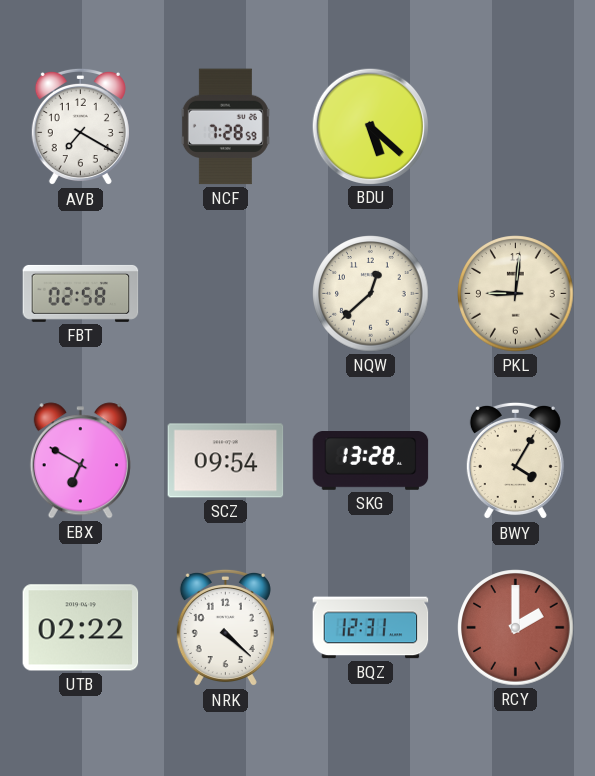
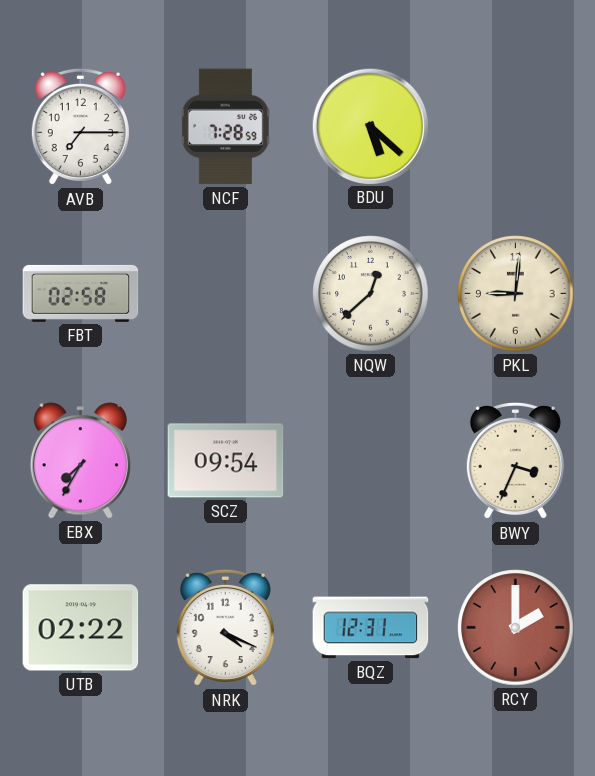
AVB: 7:20 -> 7:15 (80, 127)
EBX: 6:50 -> 7:35 (80, 461)
SKG: 13:28 -> none (371, 461)
BWY: 4:05 -> 3:34 (515, 461)
NRK: 4:22 -> 4:19 (225, 628)
